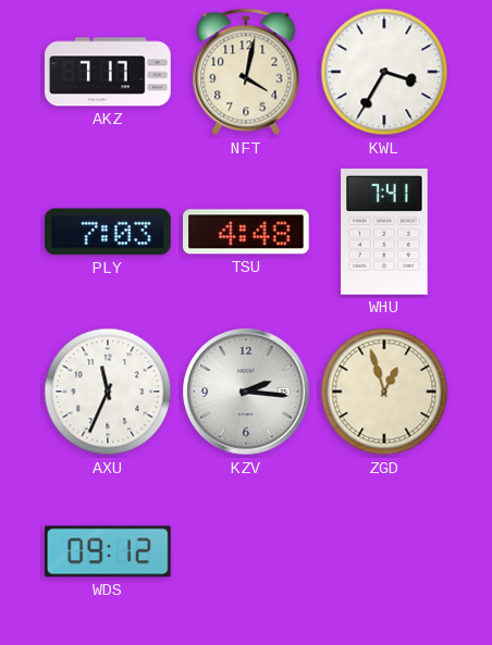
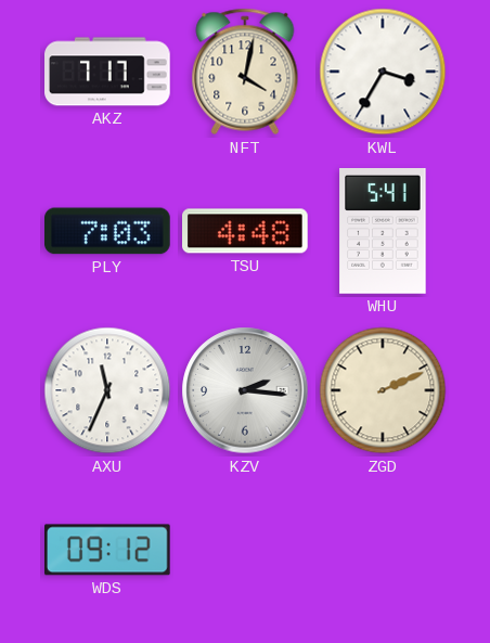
WHU: 7:41 -> 5:41 (383, 232)
ZGD: 12:57 -> 2:11 (383, 390)
